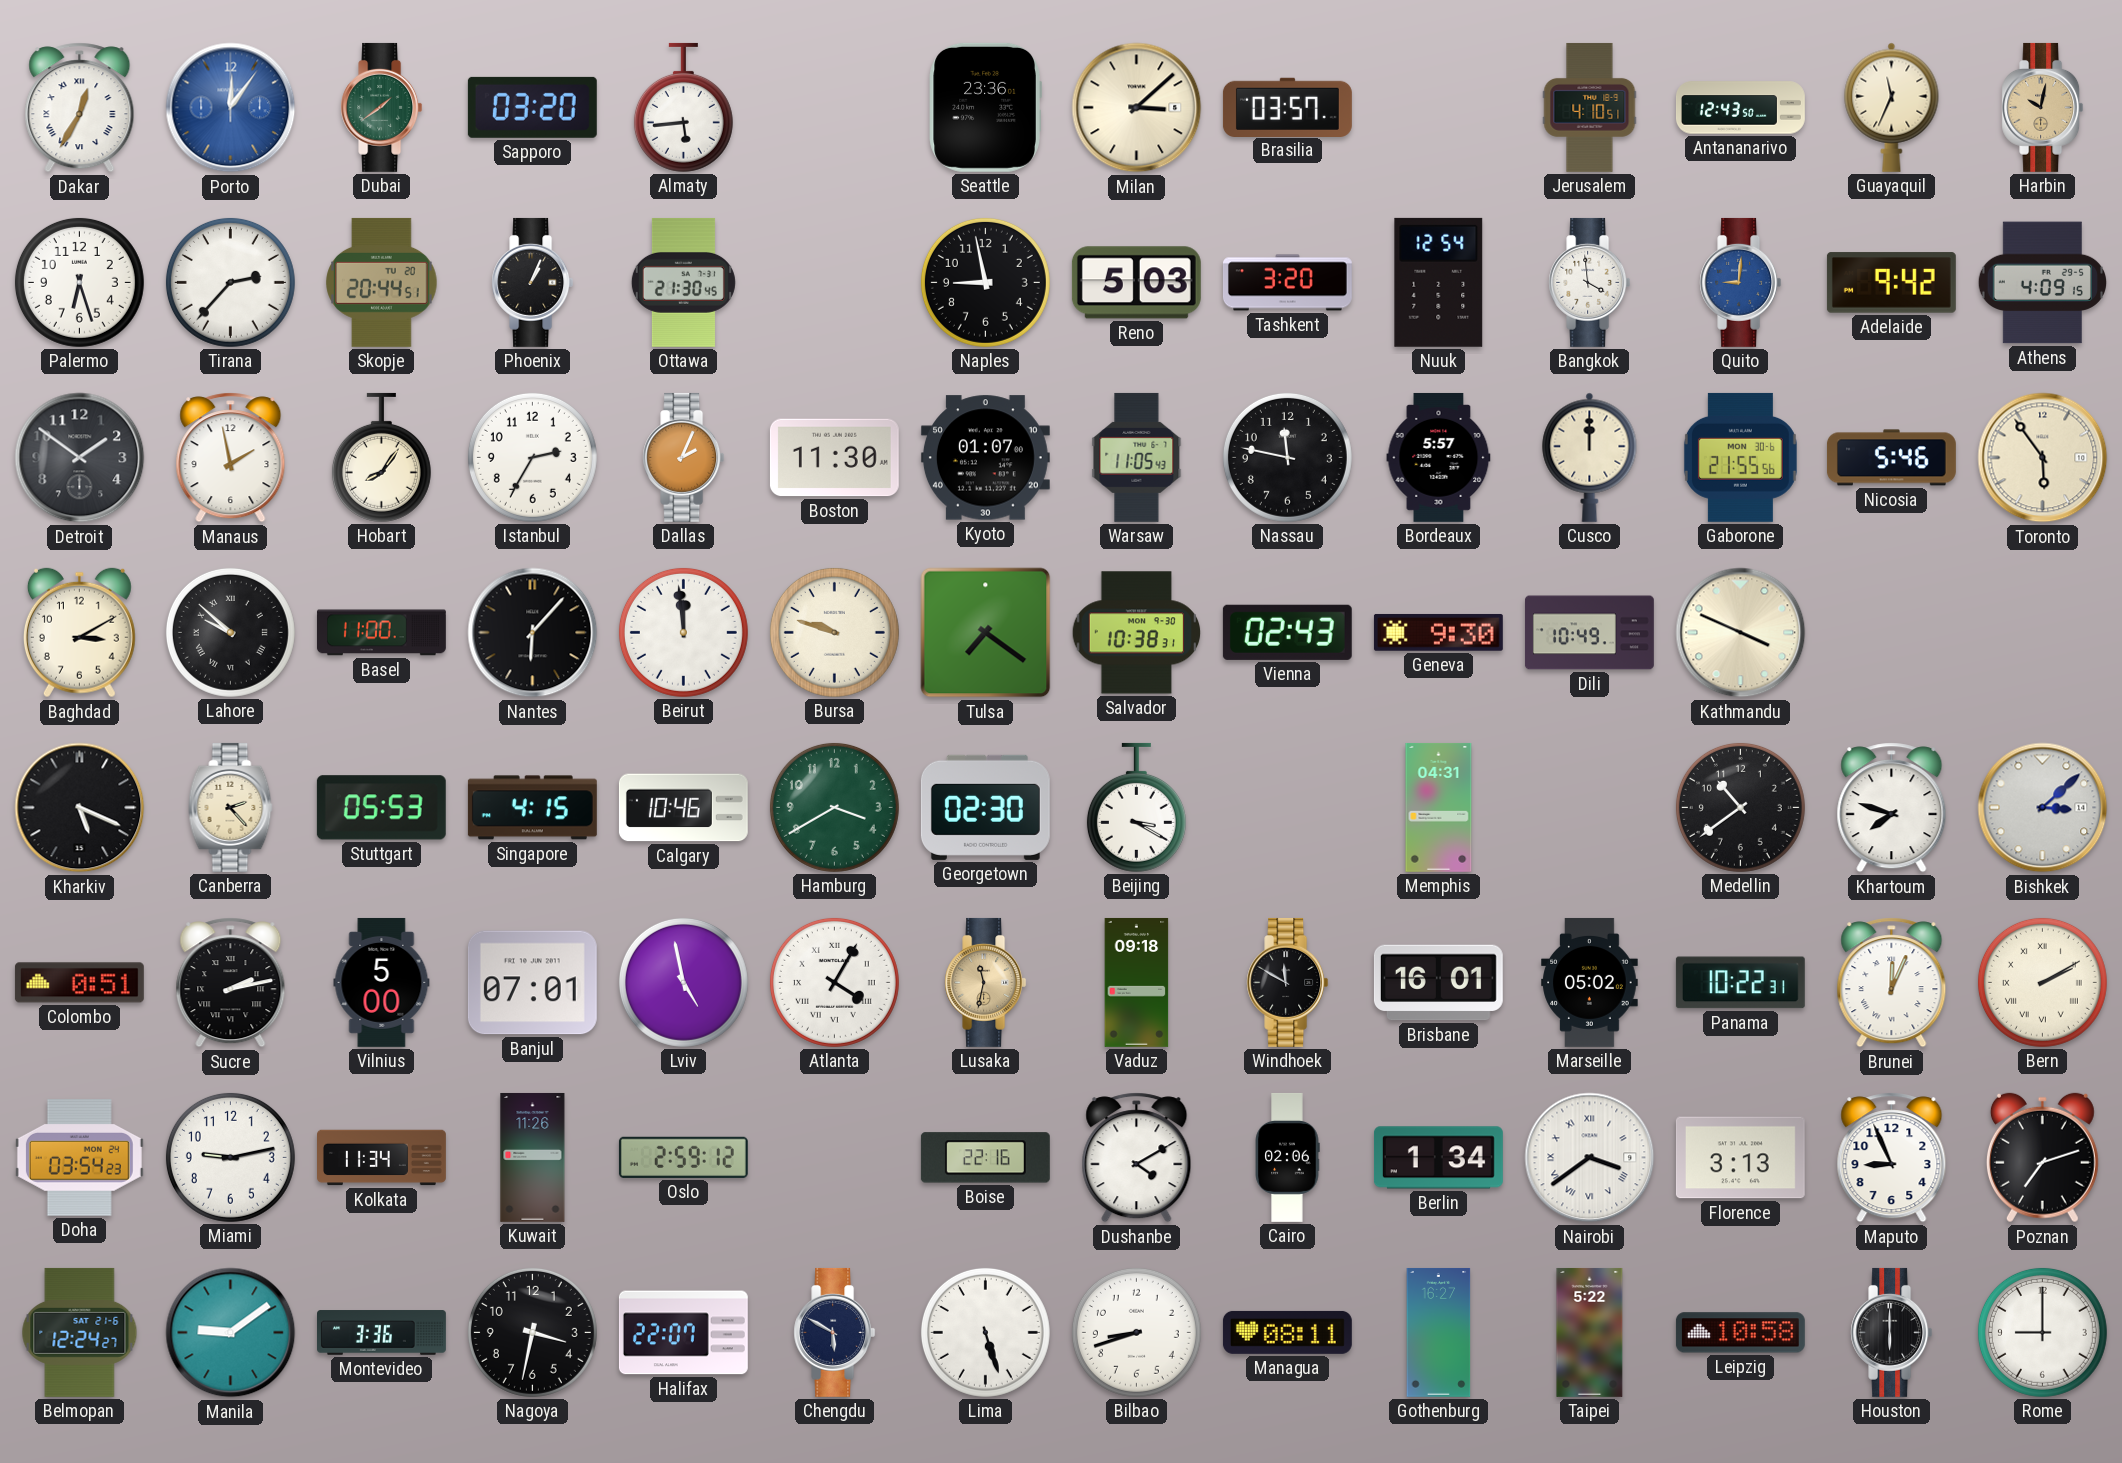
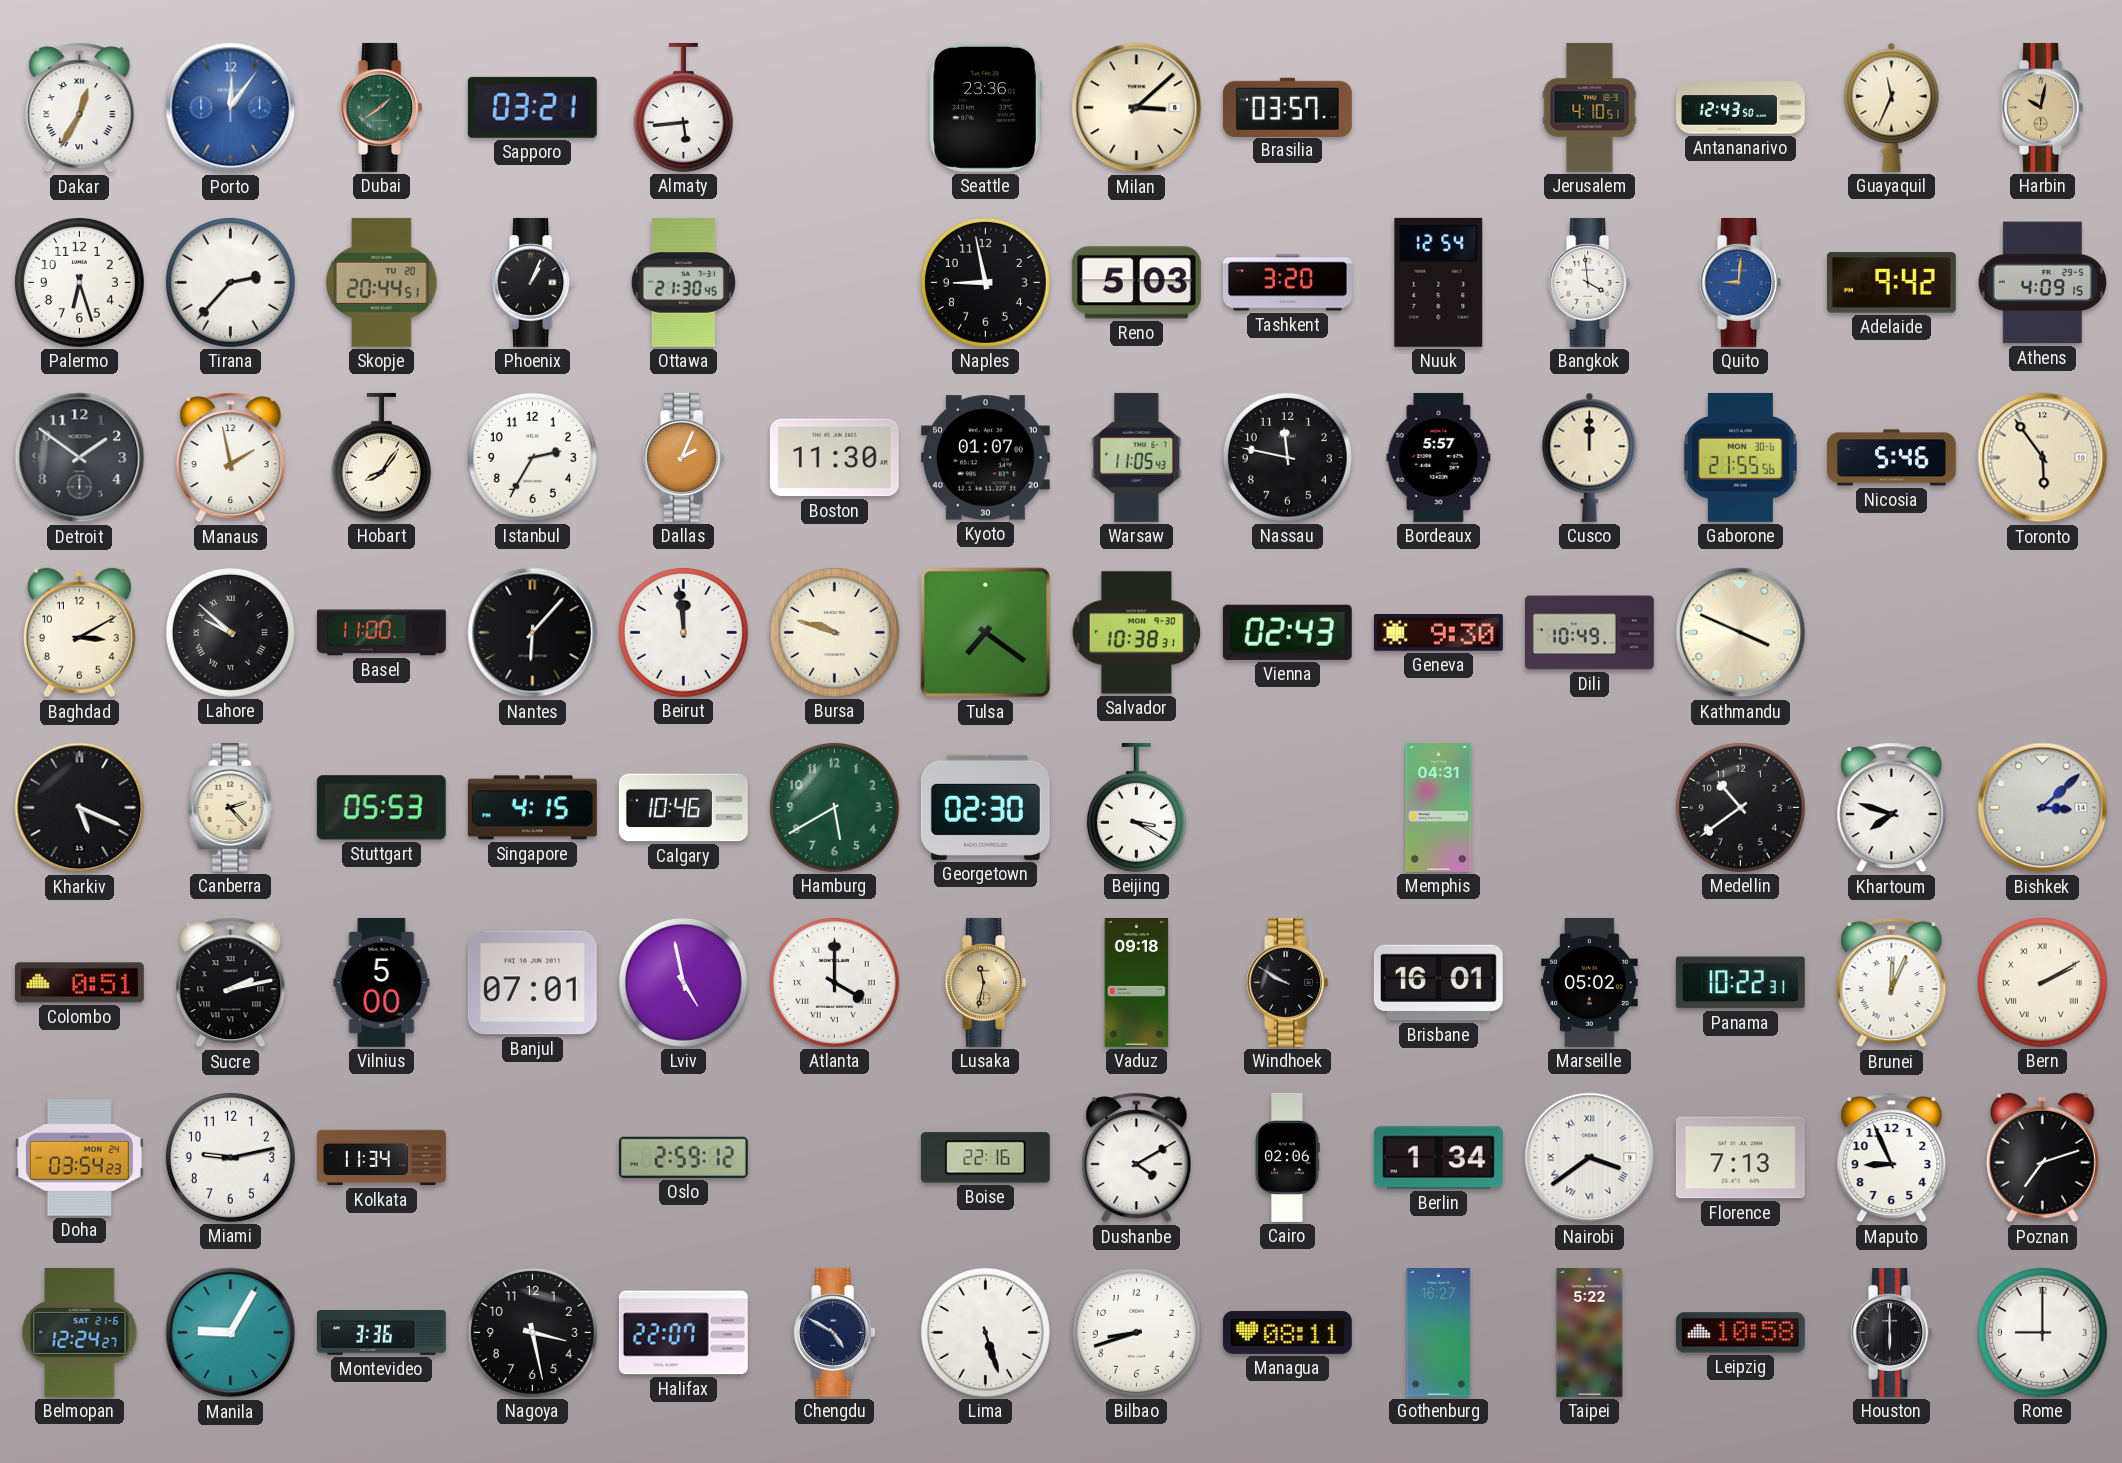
Sapporo: 03:20 -> 03:21 (532, 107)
Hamburg: 3:40 -> 5:40 (834, 807)
Atlanta: 4:05 -> 4:00 (834, 982)
Windhoek: 11:50 -> 9:50 (1288, 982)
Kuwait: 11:26 -> none (533, 1157)
Florence: 3:13 -> 7:13 (1740, 1158)
Manila: 9:09 -> 9:05 (231, 1333)
Nagoya: 3:32 -> 3:28 (532, 1332)
Chengdu: 5:50 -> 4:50 (835, 1332)
